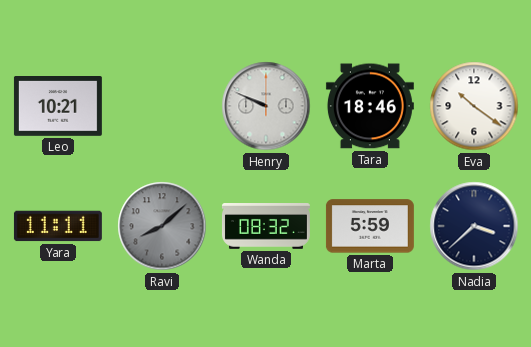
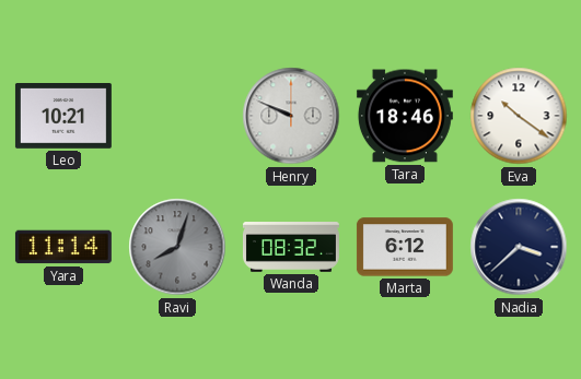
Yara: 11:11 -> 11:14 (63, 247)
Ravi: 8:08 -> 8:03 (177, 247)
Marta: 5:59 -> 6:12 (405, 247)
